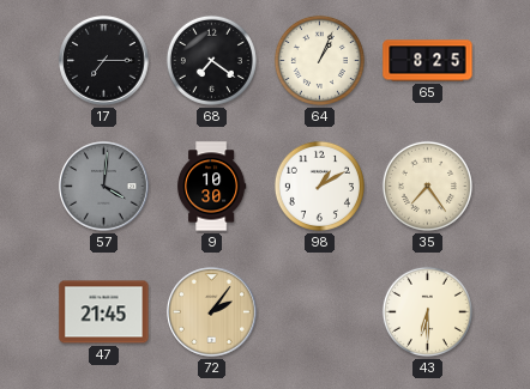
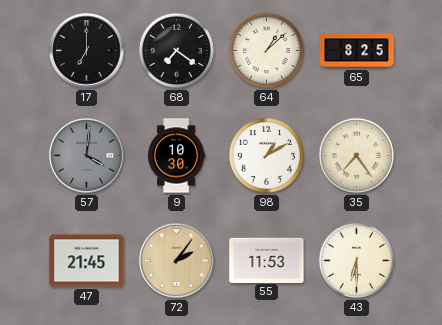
17: 7:15 -> 7:00 (87, 51)
64: 1:04 -> 1:08 (266, 50)
55: none -> 11:53 (267, 260)
